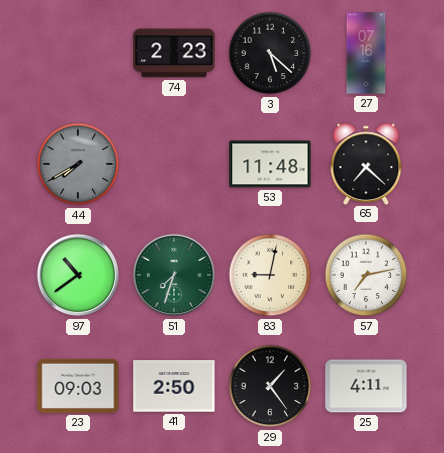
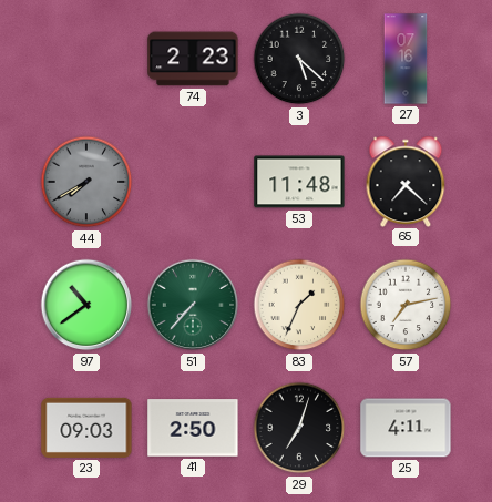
51: 7:33 -> 7:37 (193, 305)
83: 9:02 -> 1:34 (299, 305)
29: 1:24 -> 7:03 (299, 428)
